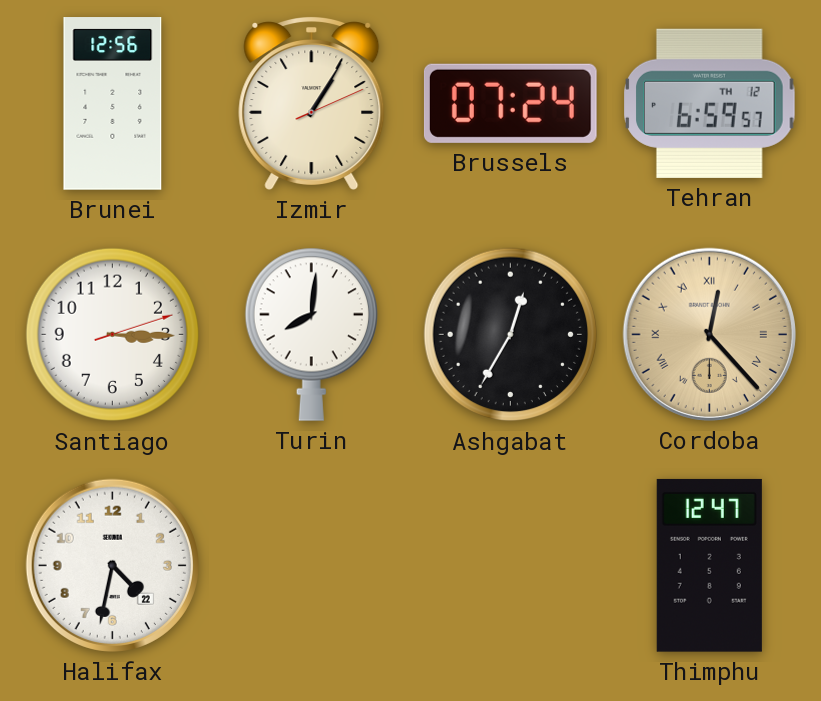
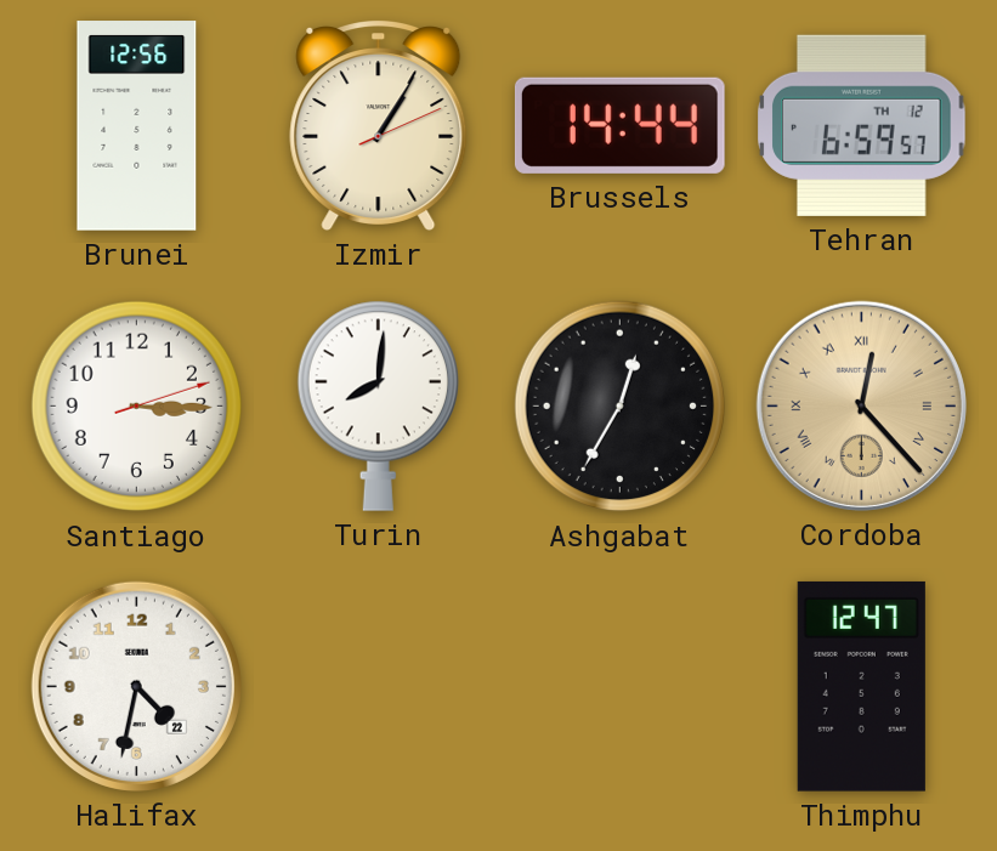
Brussels: 07:24 -> 14:44 (619, 125)
